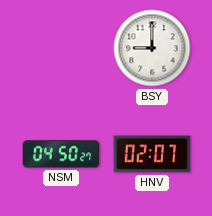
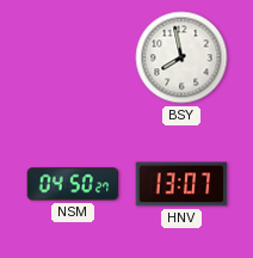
BSY: 9:00 -> 7:58 (181, 57)
HNV: 02:07 -> 13:07 (181, 184)
